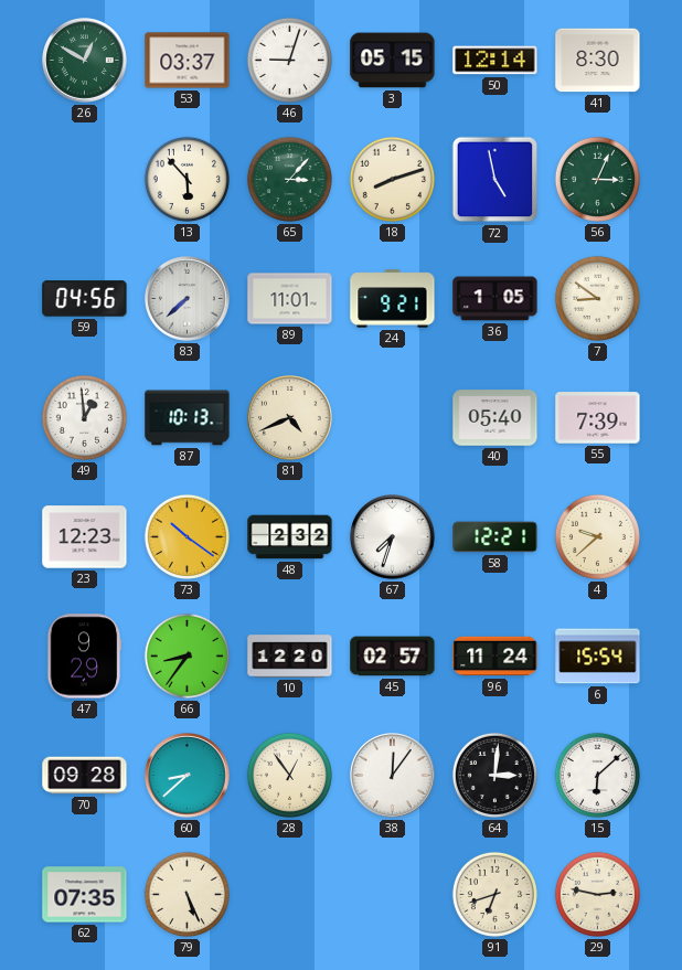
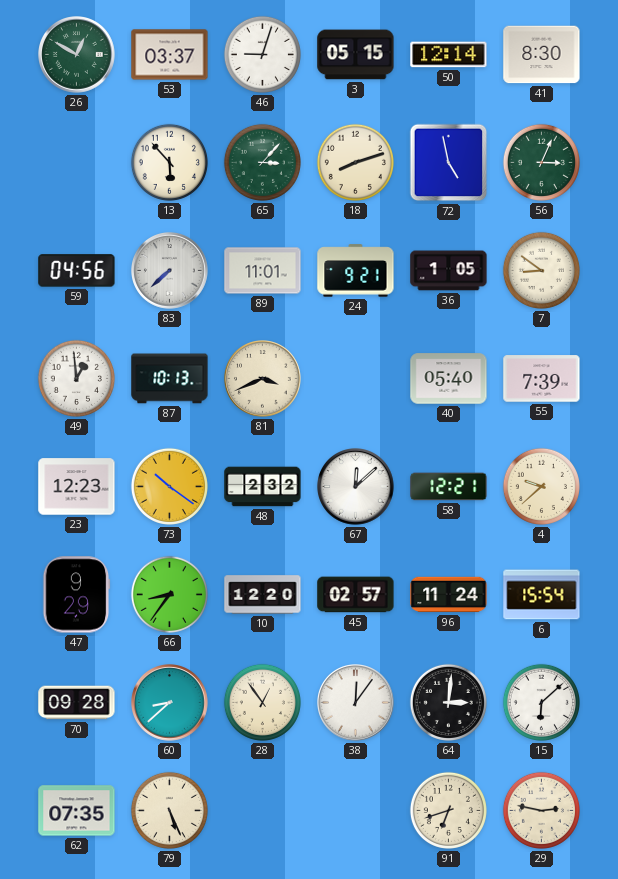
81: 4:41 -> 3:41 (263, 379)
67: 7:33 -> 12:08 (356, 487)
